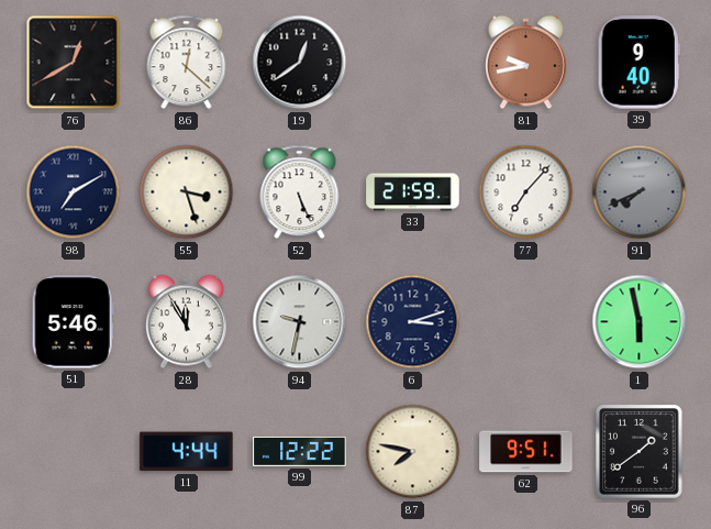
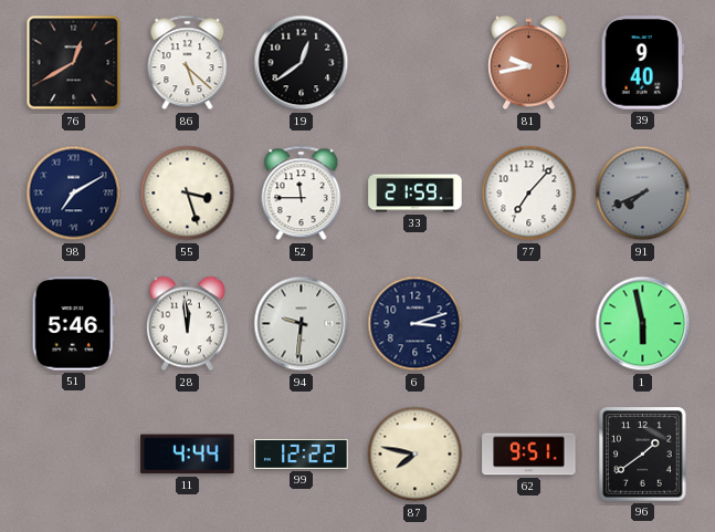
86: 12:22 -> 5:22 (188, 63)
52: 5:26 -> 11:45 (302, 194)
28: 11:55 -> 11:59 (187, 324)
94: 9:32 -> 9:31 (302, 324)
